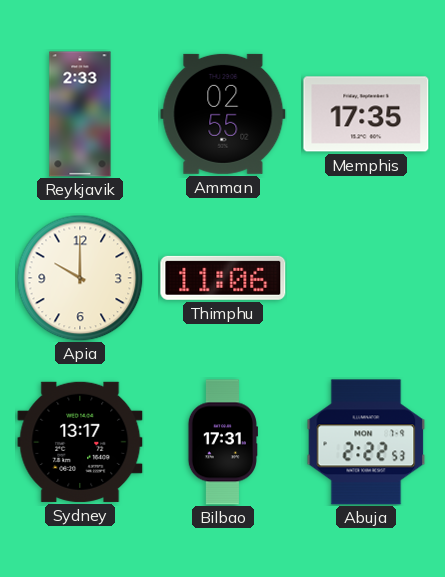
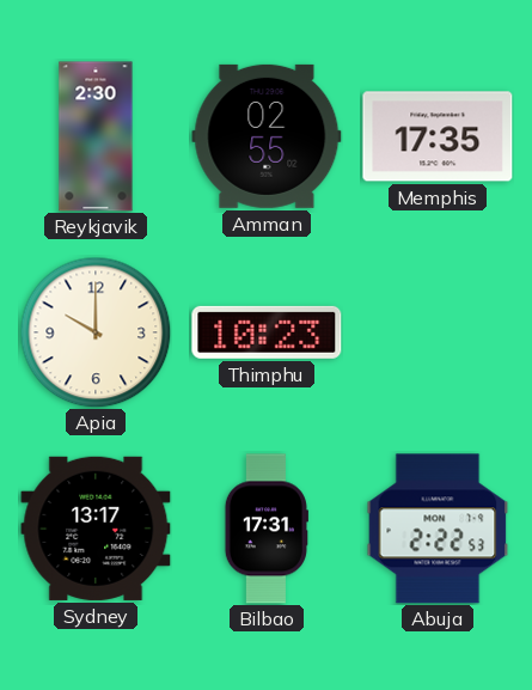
Reykjavik: 2:33 -> 2:30 (96, 136)
Thimphu: 11:06 -> 10:23 (267, 332)
